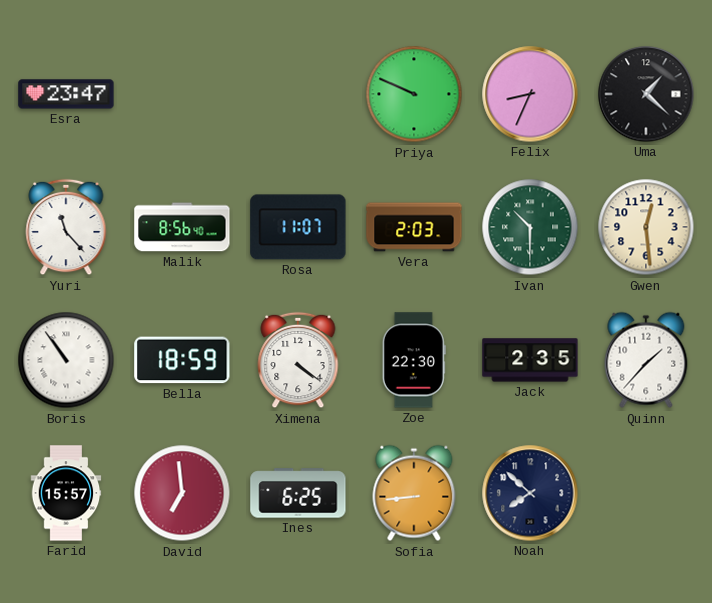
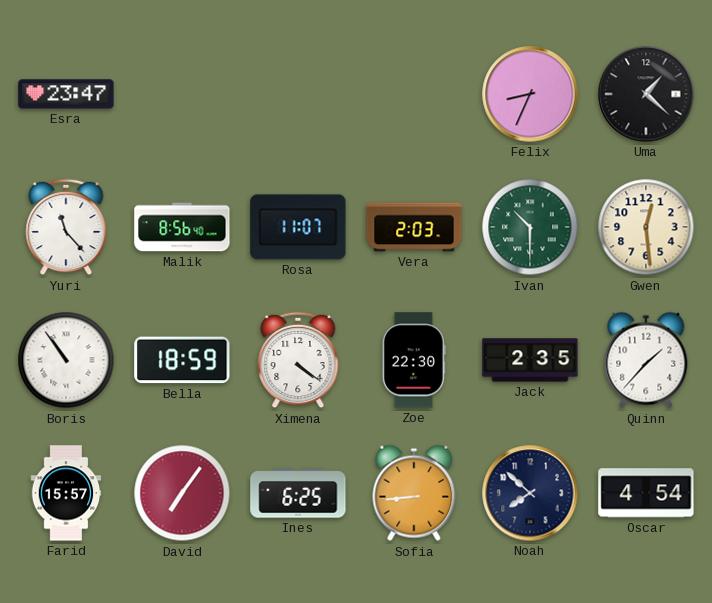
Priya: 9:49 -> none (414, 94)
David: 6:59 -> 7:06 (182, 493)
Oscar: none -> 4:54 (646, 493)
